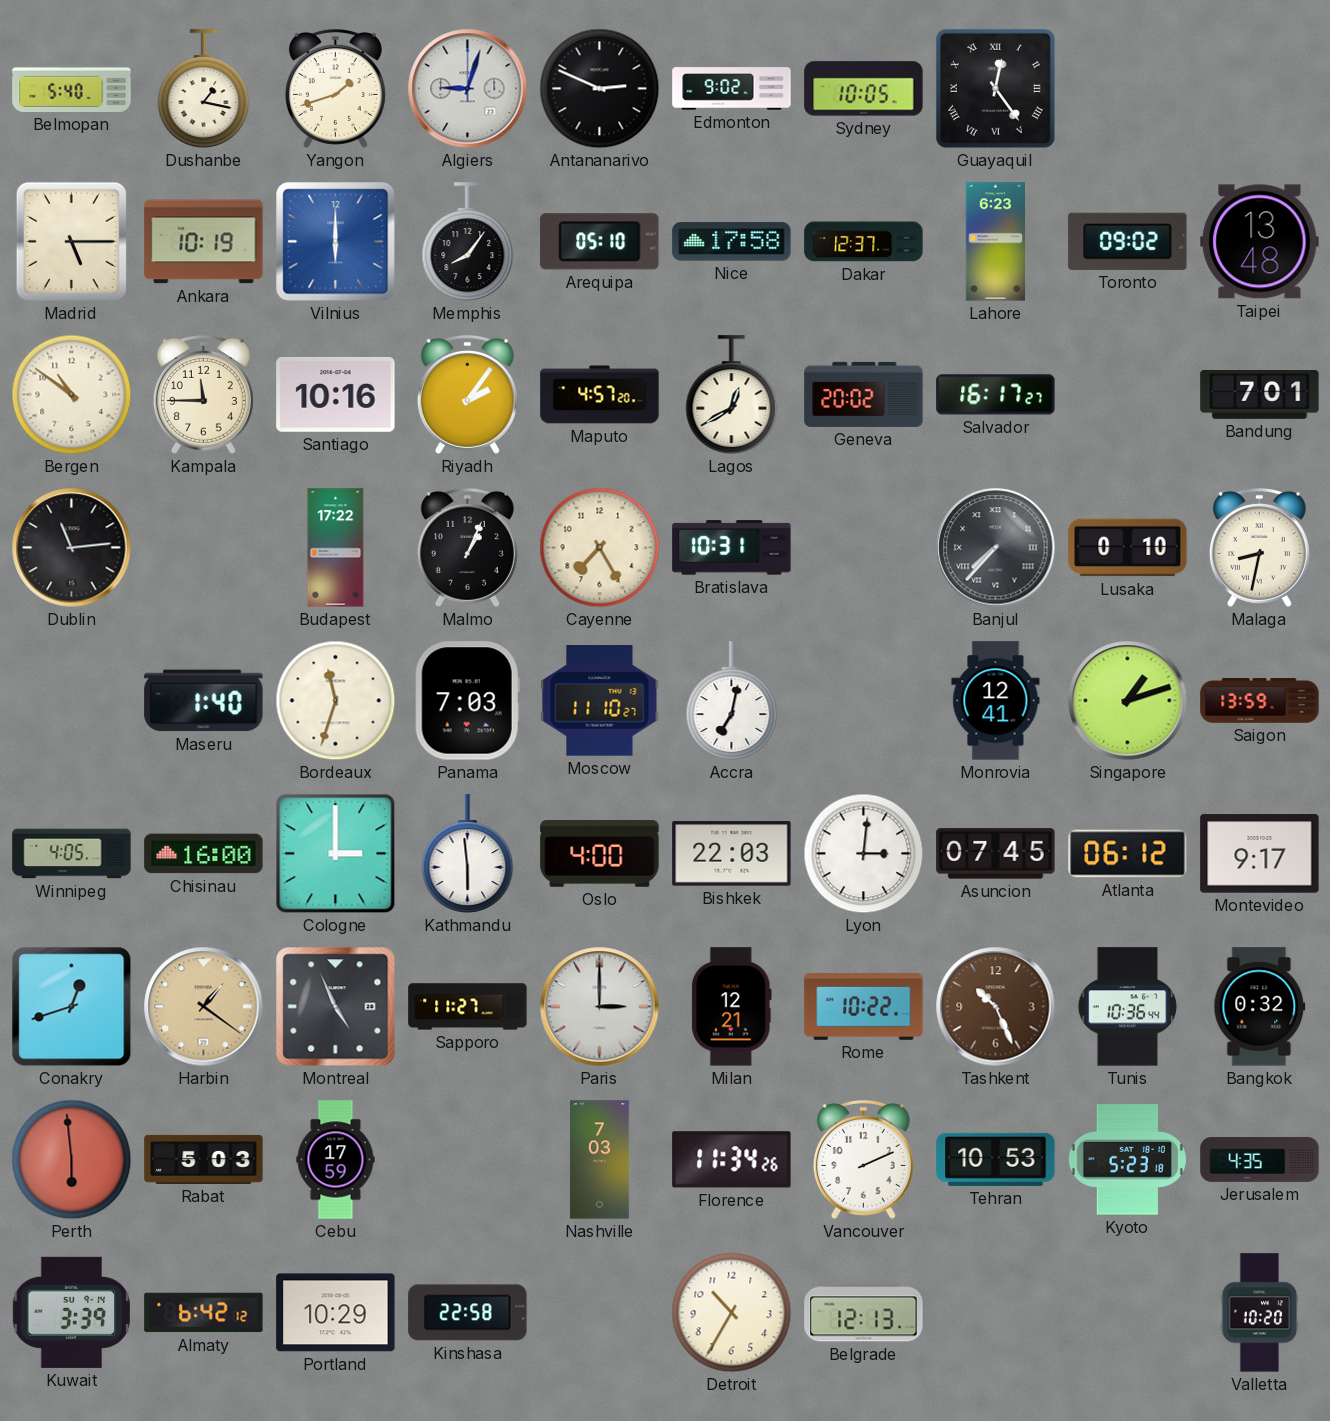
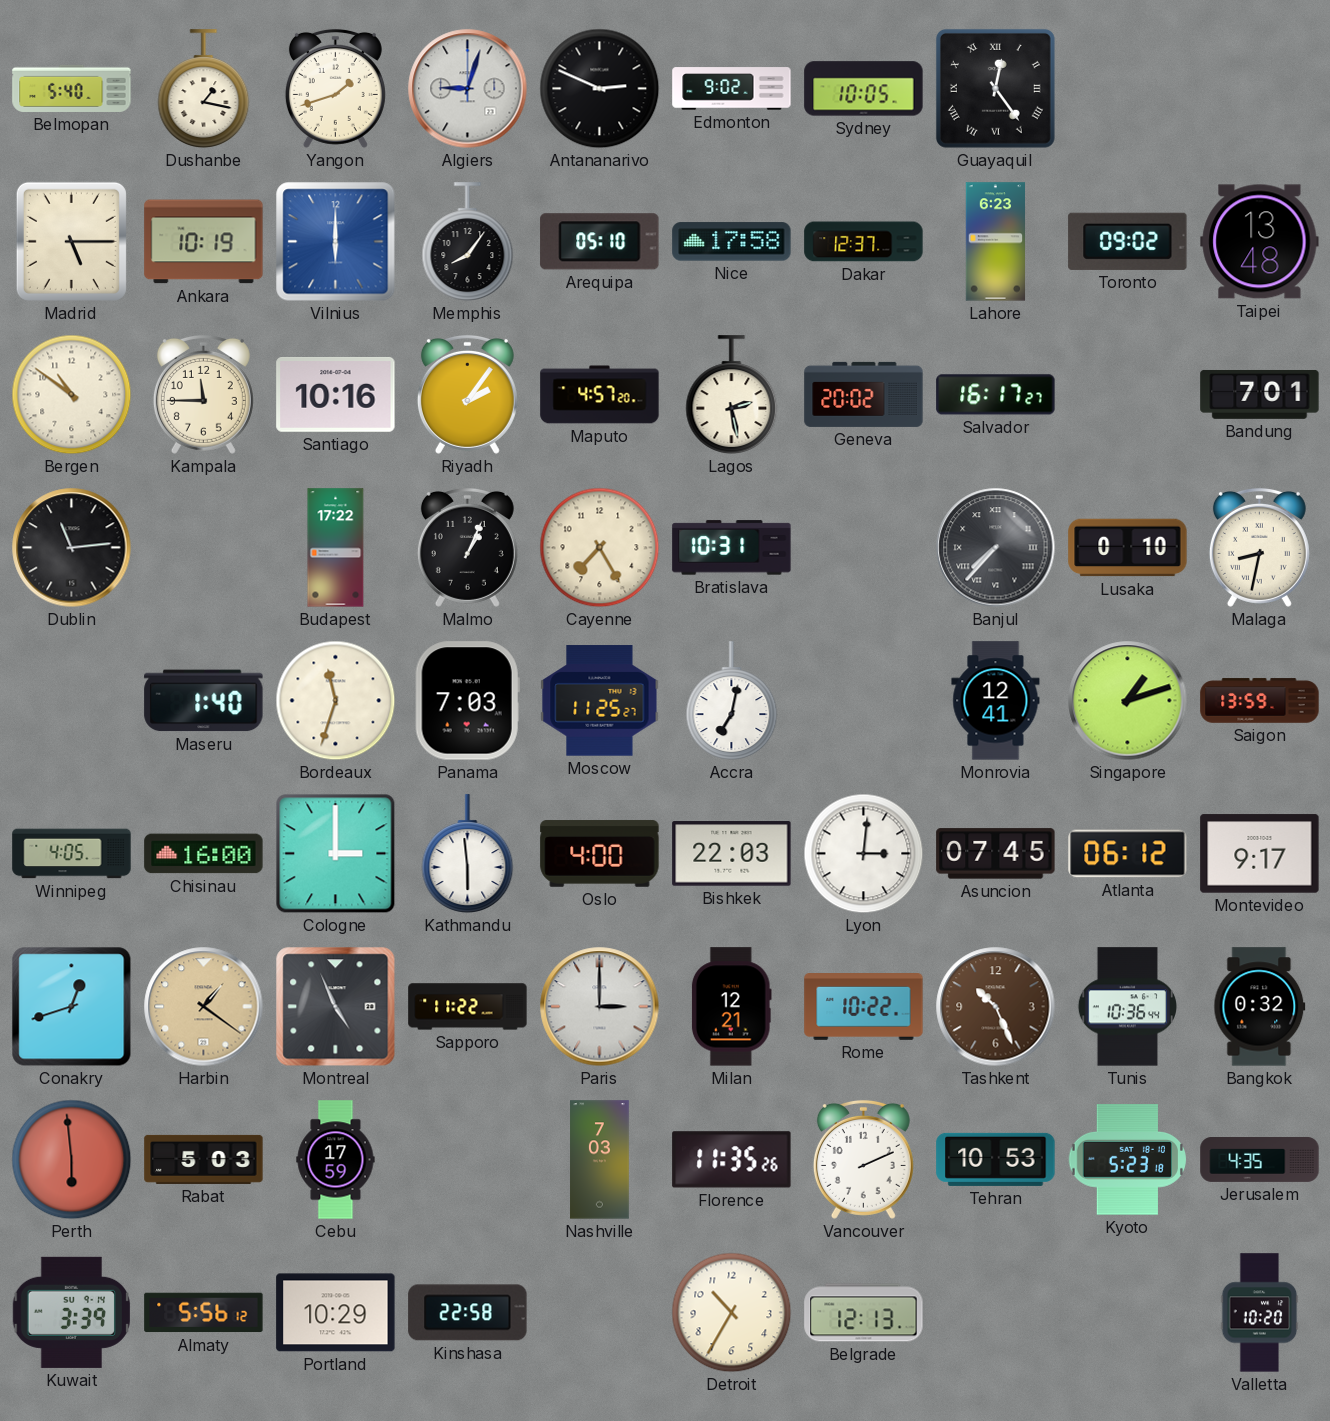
Lagos: 12:40 -> 2:28 (732, 395)
Moscow: 11:10 -> 11:25 (600, 701)
Sapporo: 11:27 -> 11:22 (468, 1007)
Florence: 11:34 -> 11:35 (732, 1160)
Almaty: 6:42 -> 5:56 (204, 1313)
